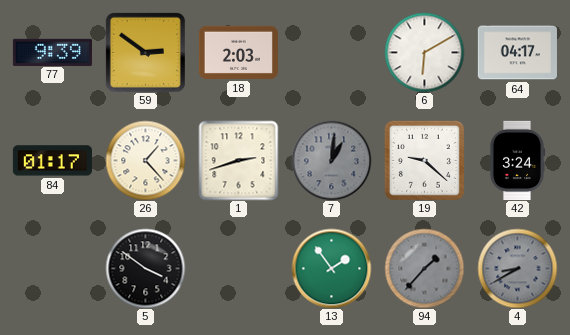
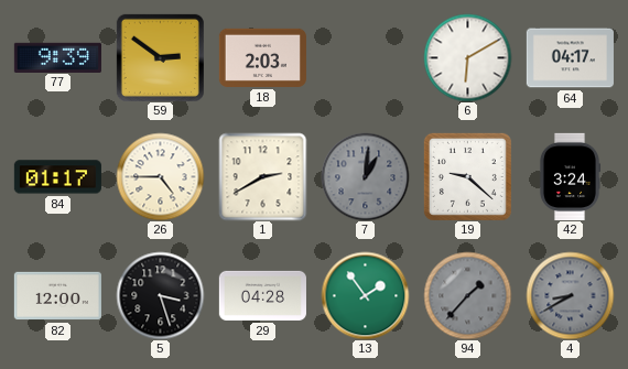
26: 1:23 -> 4:45 (160, 176)
1: 2:42 -> 2:40 (262, 176)
82: none -> 12:00 (57, 296)
5: 3:51 -> 3:27 (160, 295)
29: none -> 04:28 (262, 295)
